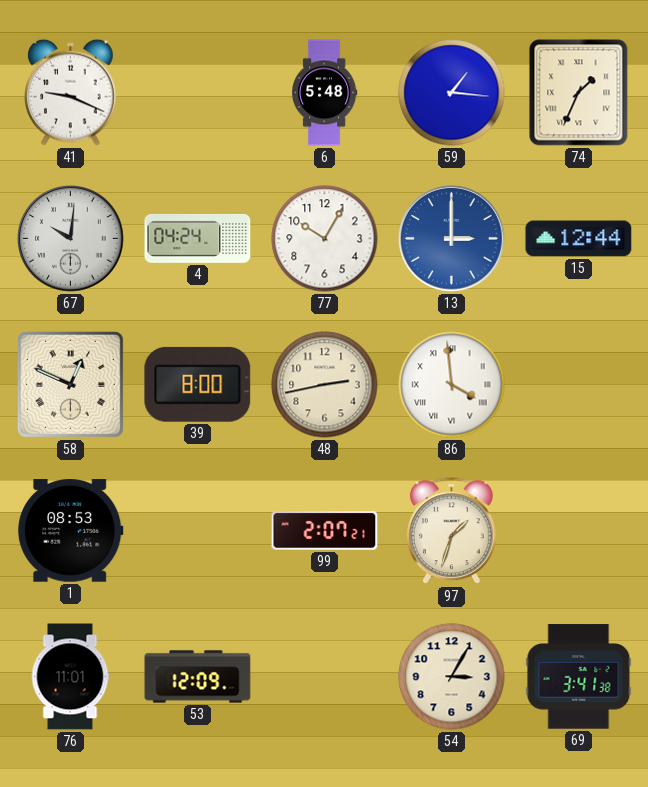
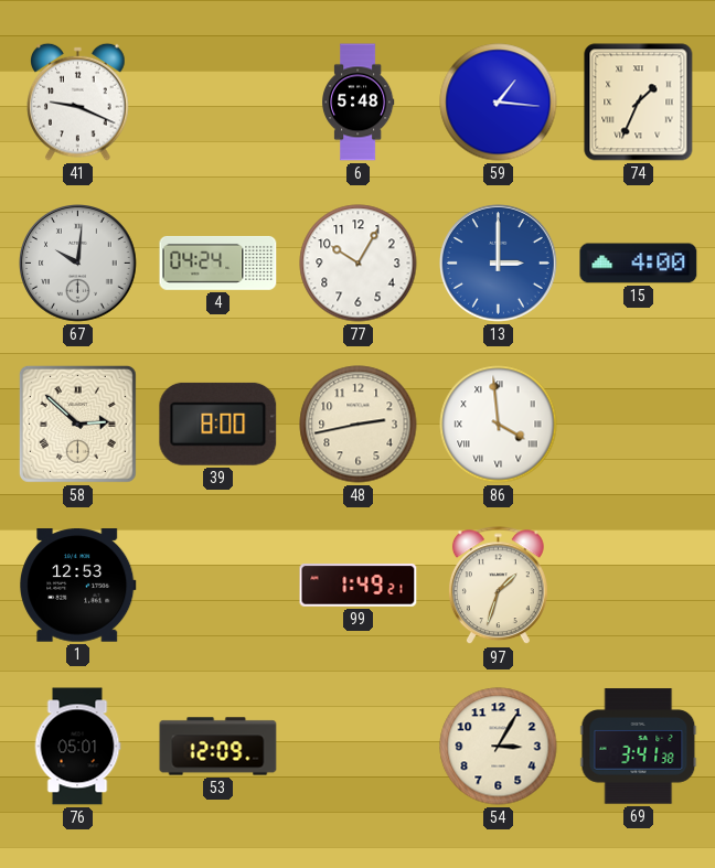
15: 12:44 -> 4:00 (639, 264)
58: 12:49 -> 2:52 (77, 424)
1: 08:53 -> 12:53 (78, 586)
99: 2:07 -> 1:49 (359, 586)
76: 11:01 -> 05:01 (77, 747)
